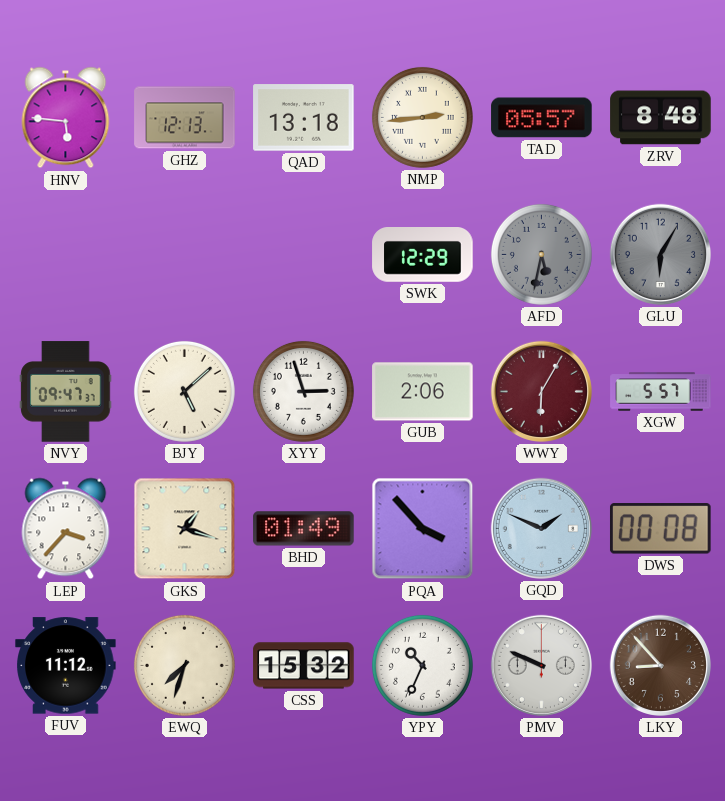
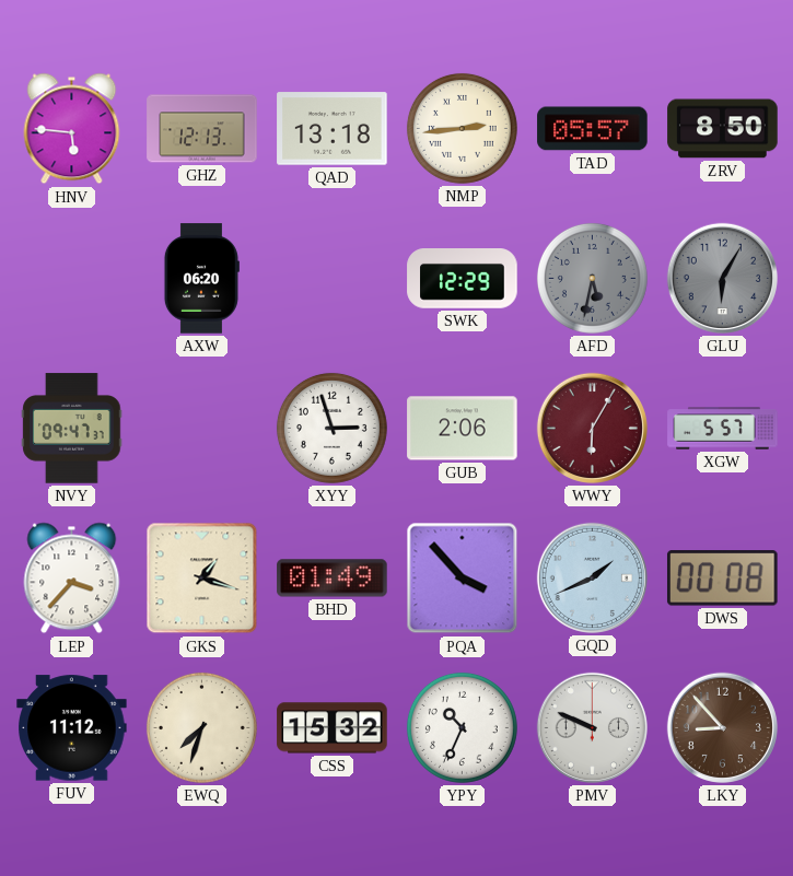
ZRV: 8:48 -> 8:50 (723, 129)
AXW: none -> 06:20 (201, 279)
BJY: 5:08 -> none (184, 391)
GQD: 1:49 -> 1:41 (592, 577)
